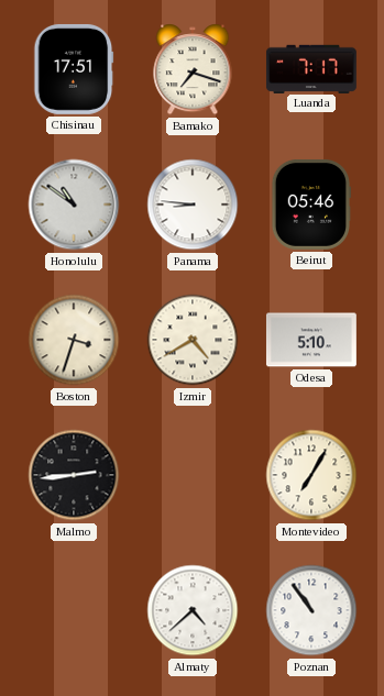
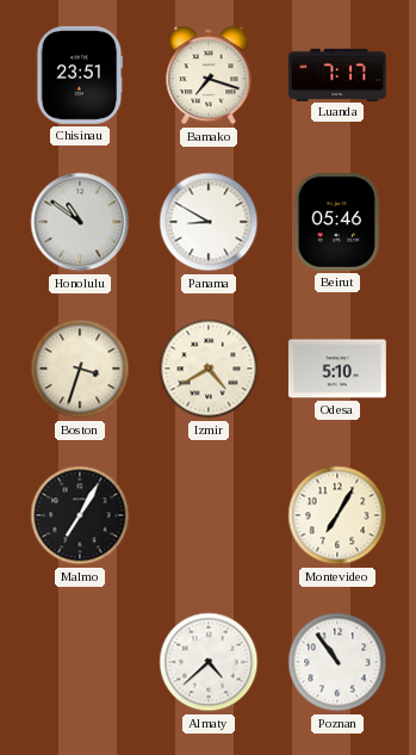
Chisinau: 17:51 -> 23:51 (80, 75)
Panama: 8:46 -> 8:50 (209, 222)
Malmo: 2:44 -> 7:05 (80, 515)
